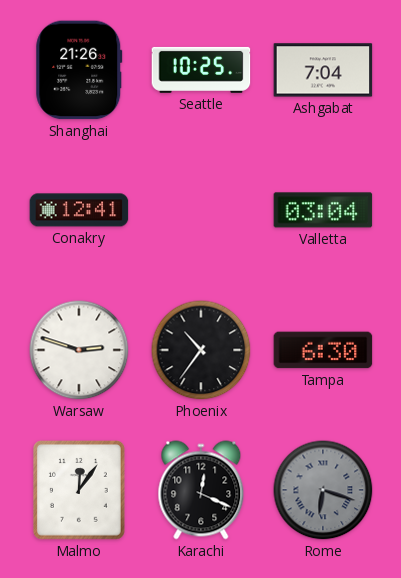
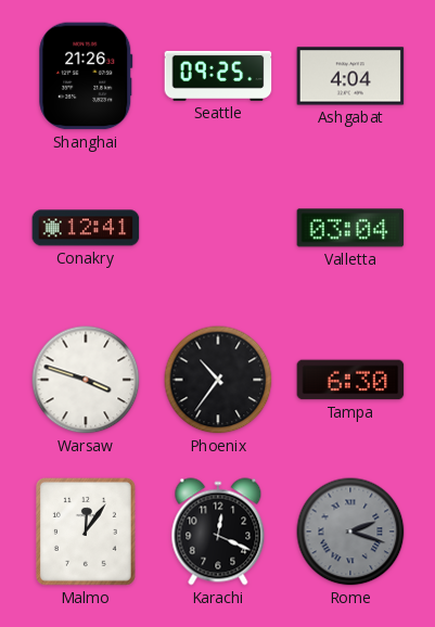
Seattle: 10:25 -> 09:25 (218, 76)
Ashgabat: 7:04 -> 4:04 (350, 76)
Warsaw: 2:48 -> 3:48 (86, 380)
Rome: 6:18 -> 2:18 (350, 532)
